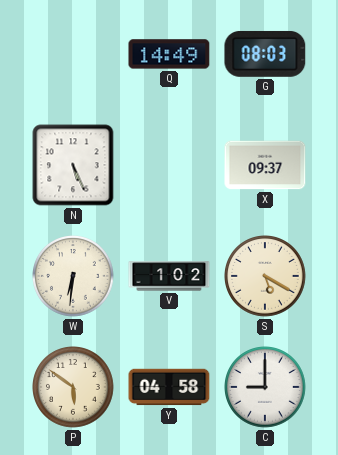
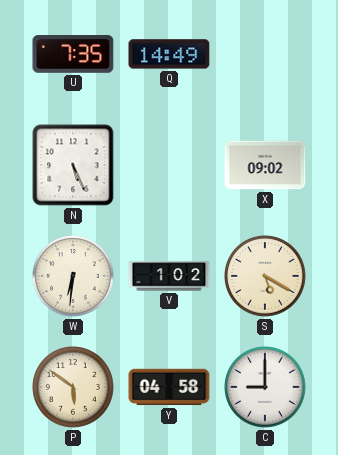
U: none -> 7:35 (73, 54)
G: 08:03 -> none (265, 54)
X: 09:37 -> 09:02 (265, 165)
